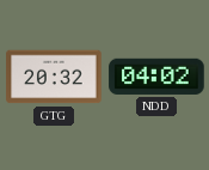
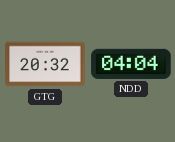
NDD: 04:02 -> 04:04 (131, 64)
